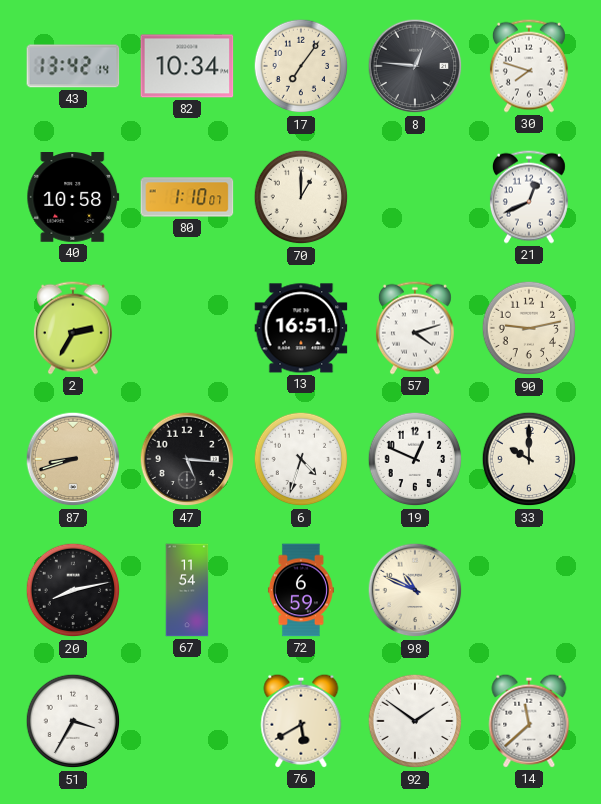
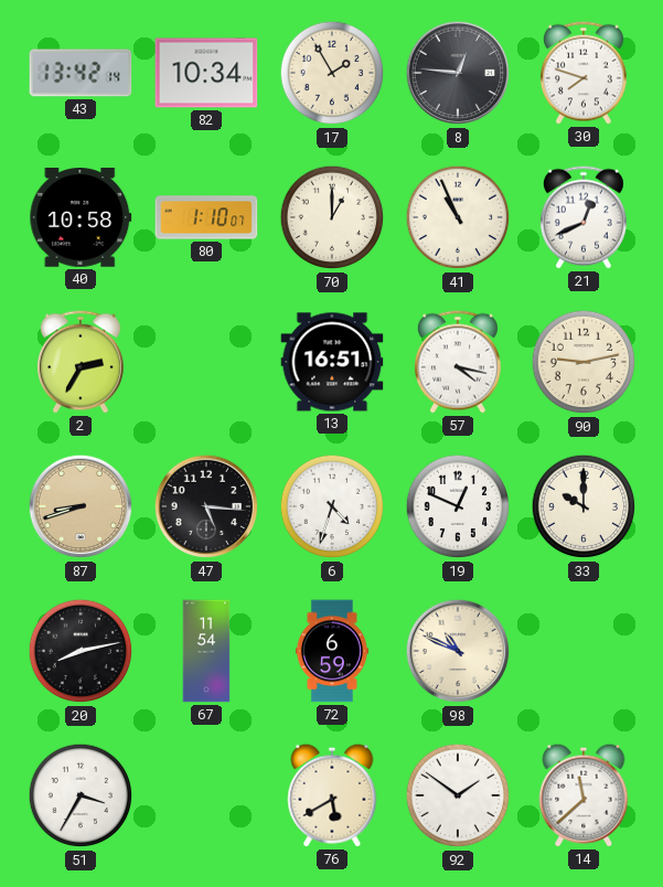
17: 7:06 -> 1:55 (332, 73)
41: none -> 10:56 (458, 217)
57: 4:12 -> 4:17 (458, 362)
